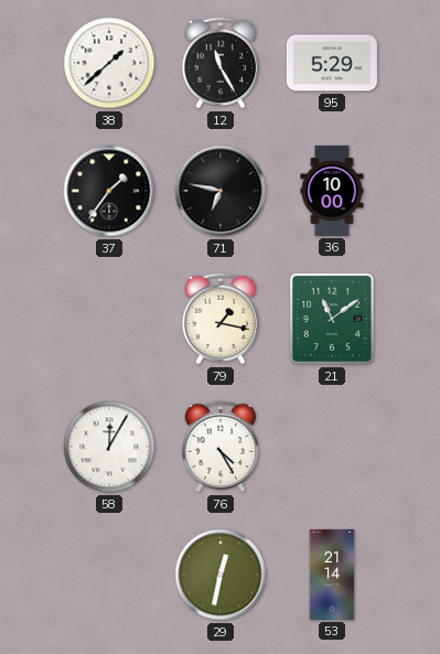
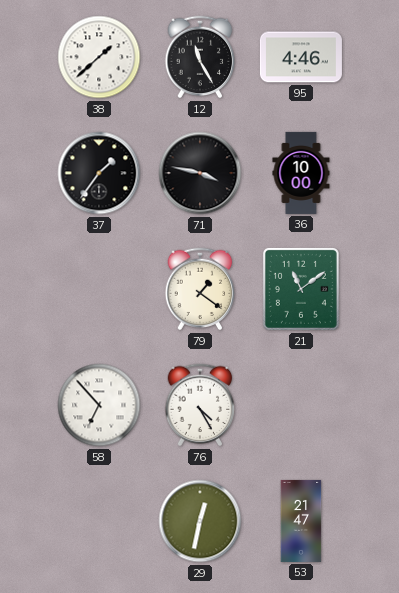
95: 5:29 -> 4:46 (301, 57)
71: 6:47 -> 3:47 (200, 173)
79: 1:17 -> 1:21 (200, 289)
58: 12:05 -> 6:53 (99, 405)
53: 21:14 -> 21:47 (301, 521)
